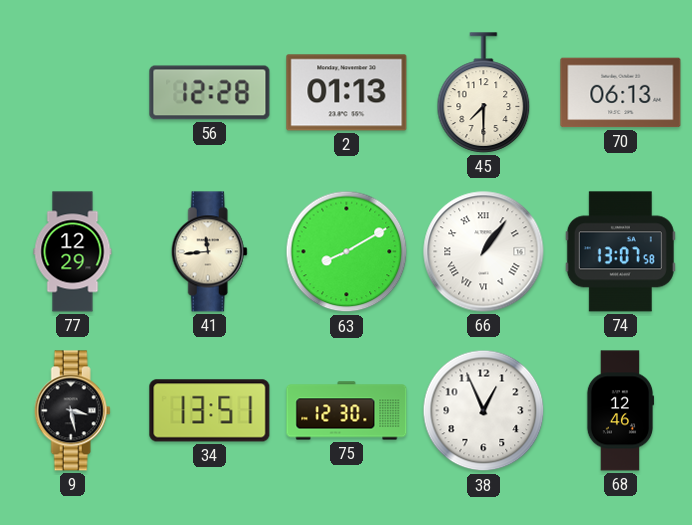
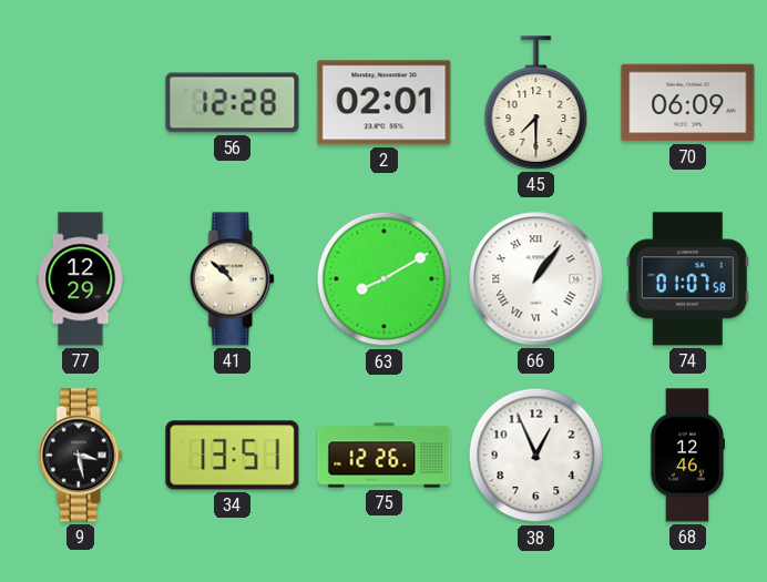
2: 01:13 -> 02:01 (385, 103)
70: 06:13 -> 06:09 (688, 103)
41: 11:44 -> 10:52 (232, 279)
74: 13:07 -> 01:07 (687, 279)
75: 12:30 -> 12:26 (385, 456)
